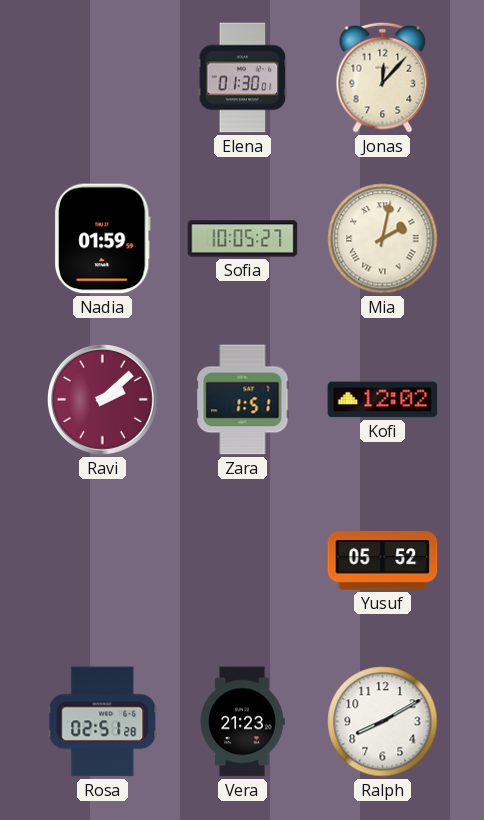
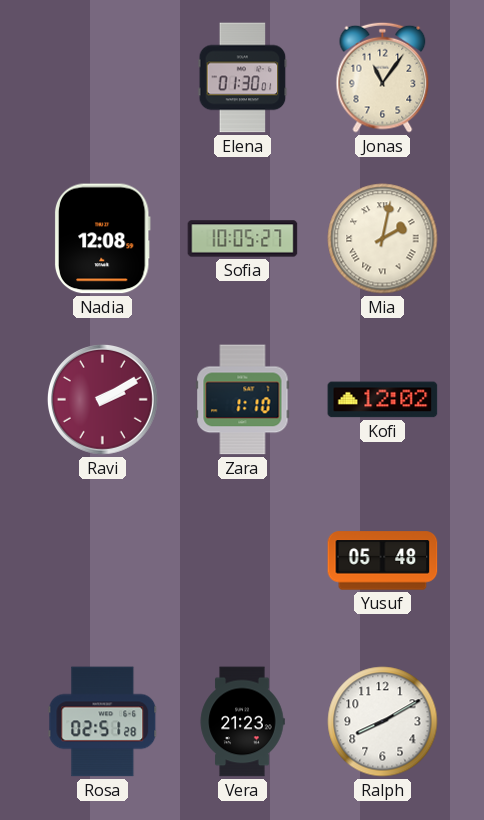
Jonas: 12:07 -> 11:06 (383, 77)
Nadia: 01:59 -> 12:08 (102, 239)
Ravi: 2:08 -> 2:10 (102, 399)
Zara: 1:51 -> 1:10 (243, 400)
Yusuf: 05:52 -> 05:48 (383, 561)
